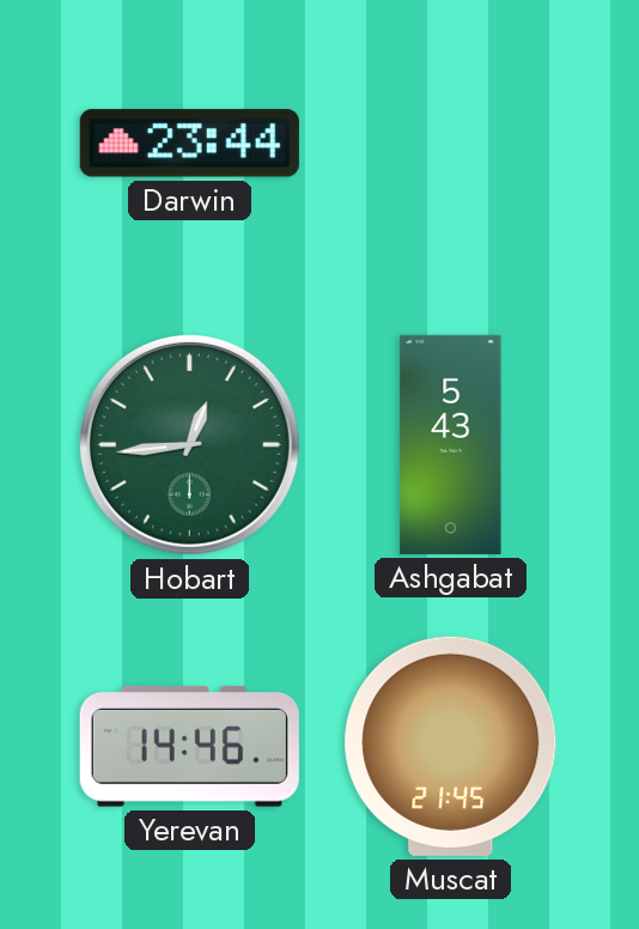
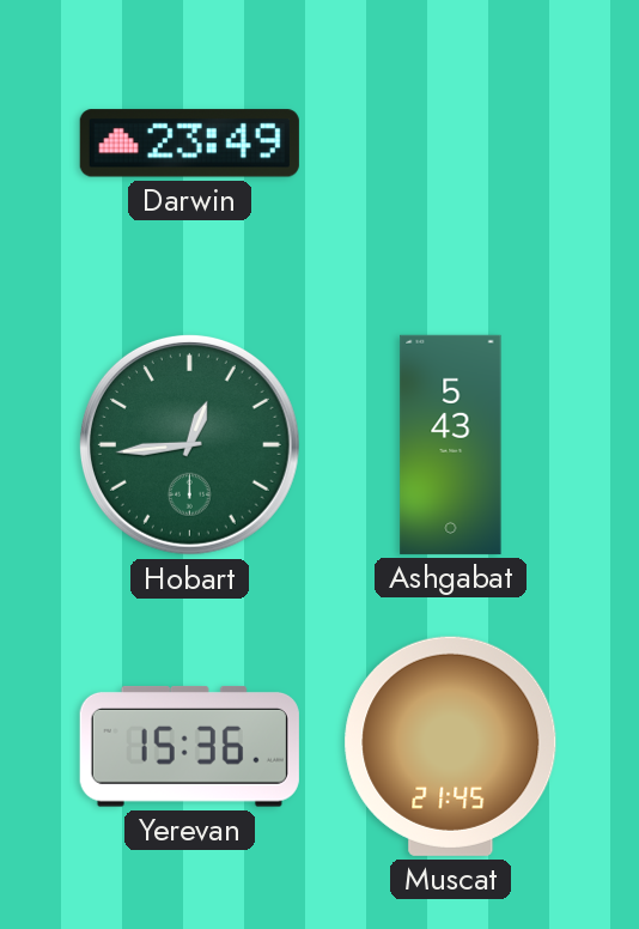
Darwin: 23:44 -> 23:49 (189, 144)
Yerevan: 14:46 -> 15:36 (189, 746)
